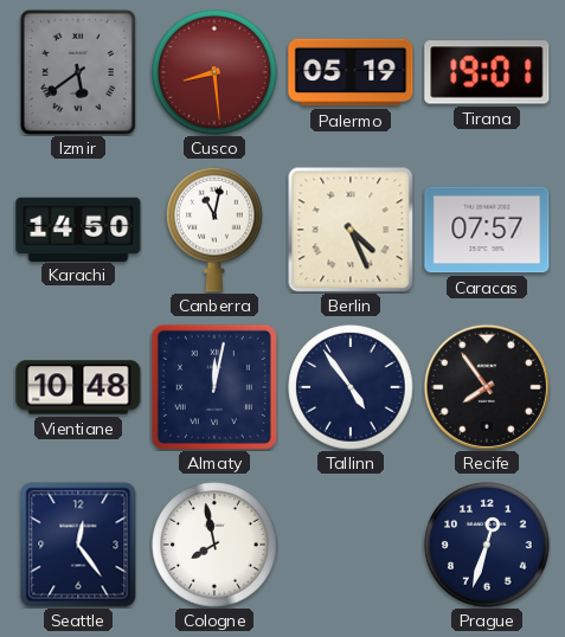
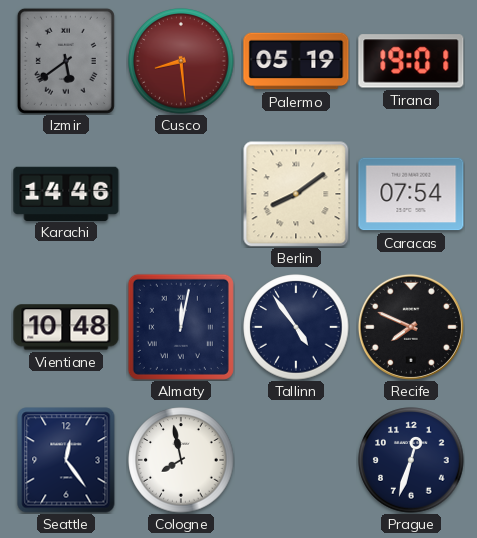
Karachi: 14:50 -> 14:46 (66, 193)
Canberra: 11:02 -> none (214, 230)
Berlin: 4:26 -> 8:09 (296, 194)
Caracas: 07:57 -> 07:54 (411, 194)
Recife: 7:54 -> 7:49 (411, 327)
